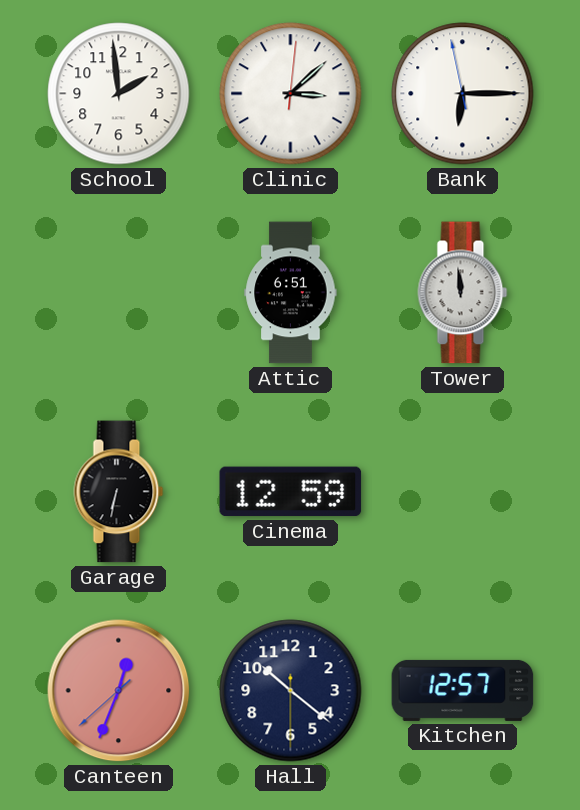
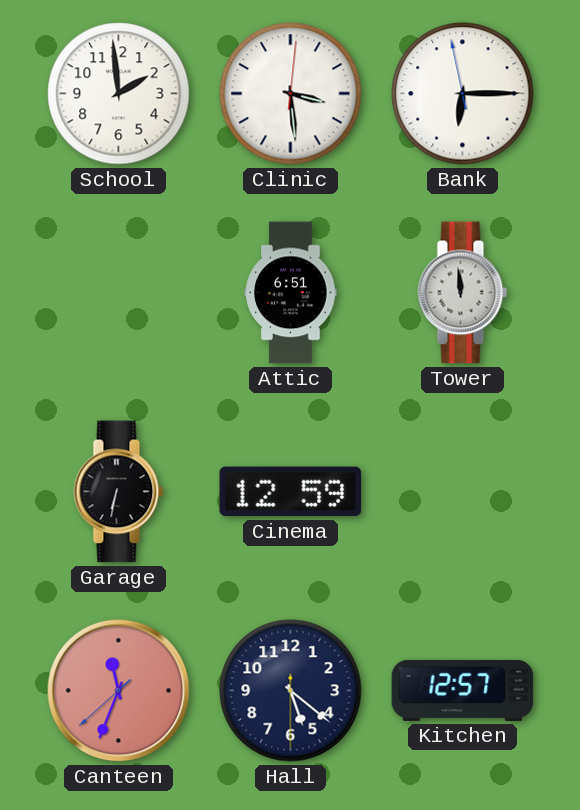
Clinic: 3:08 -> 3:29 (291, 94)
Canteen: 12:33 -> 11:33 (119, 691)
Hall: 10:21 -> 5:21 (291, 691)
